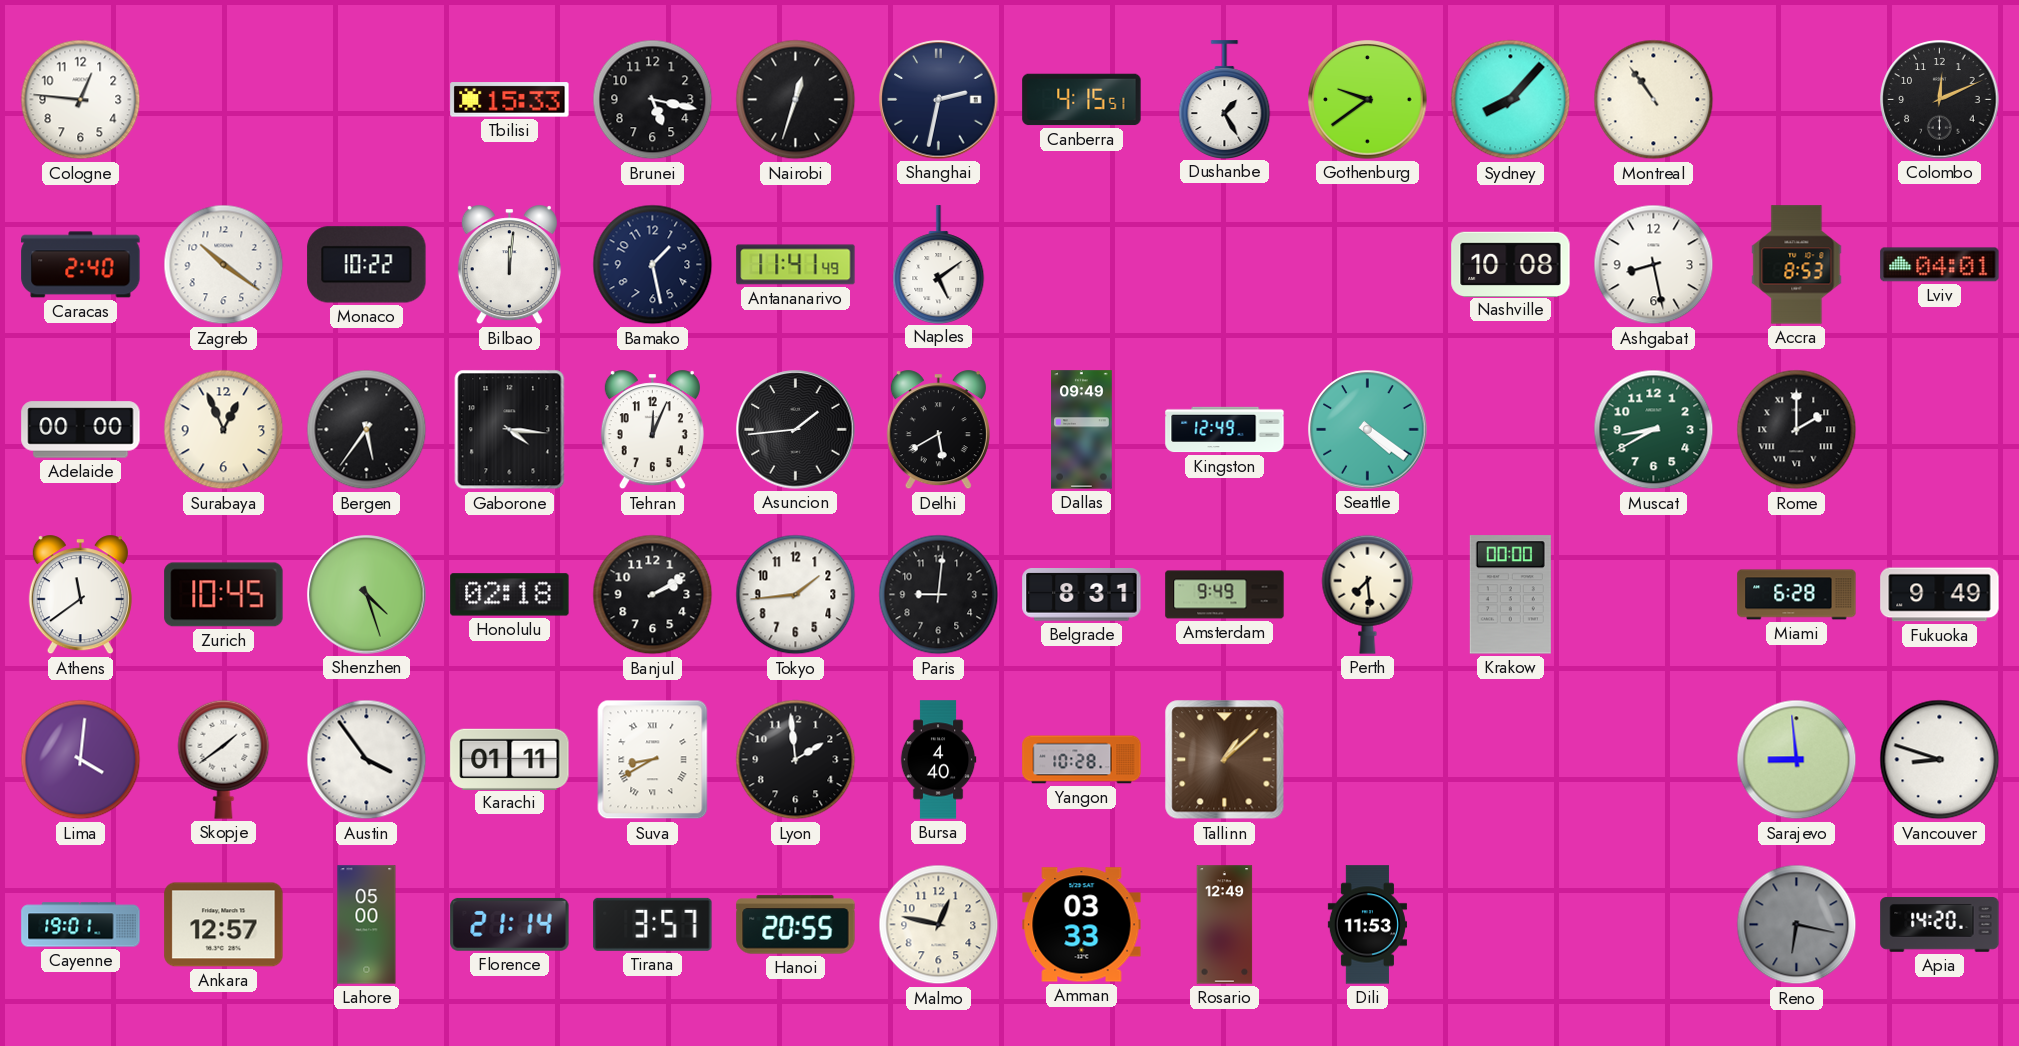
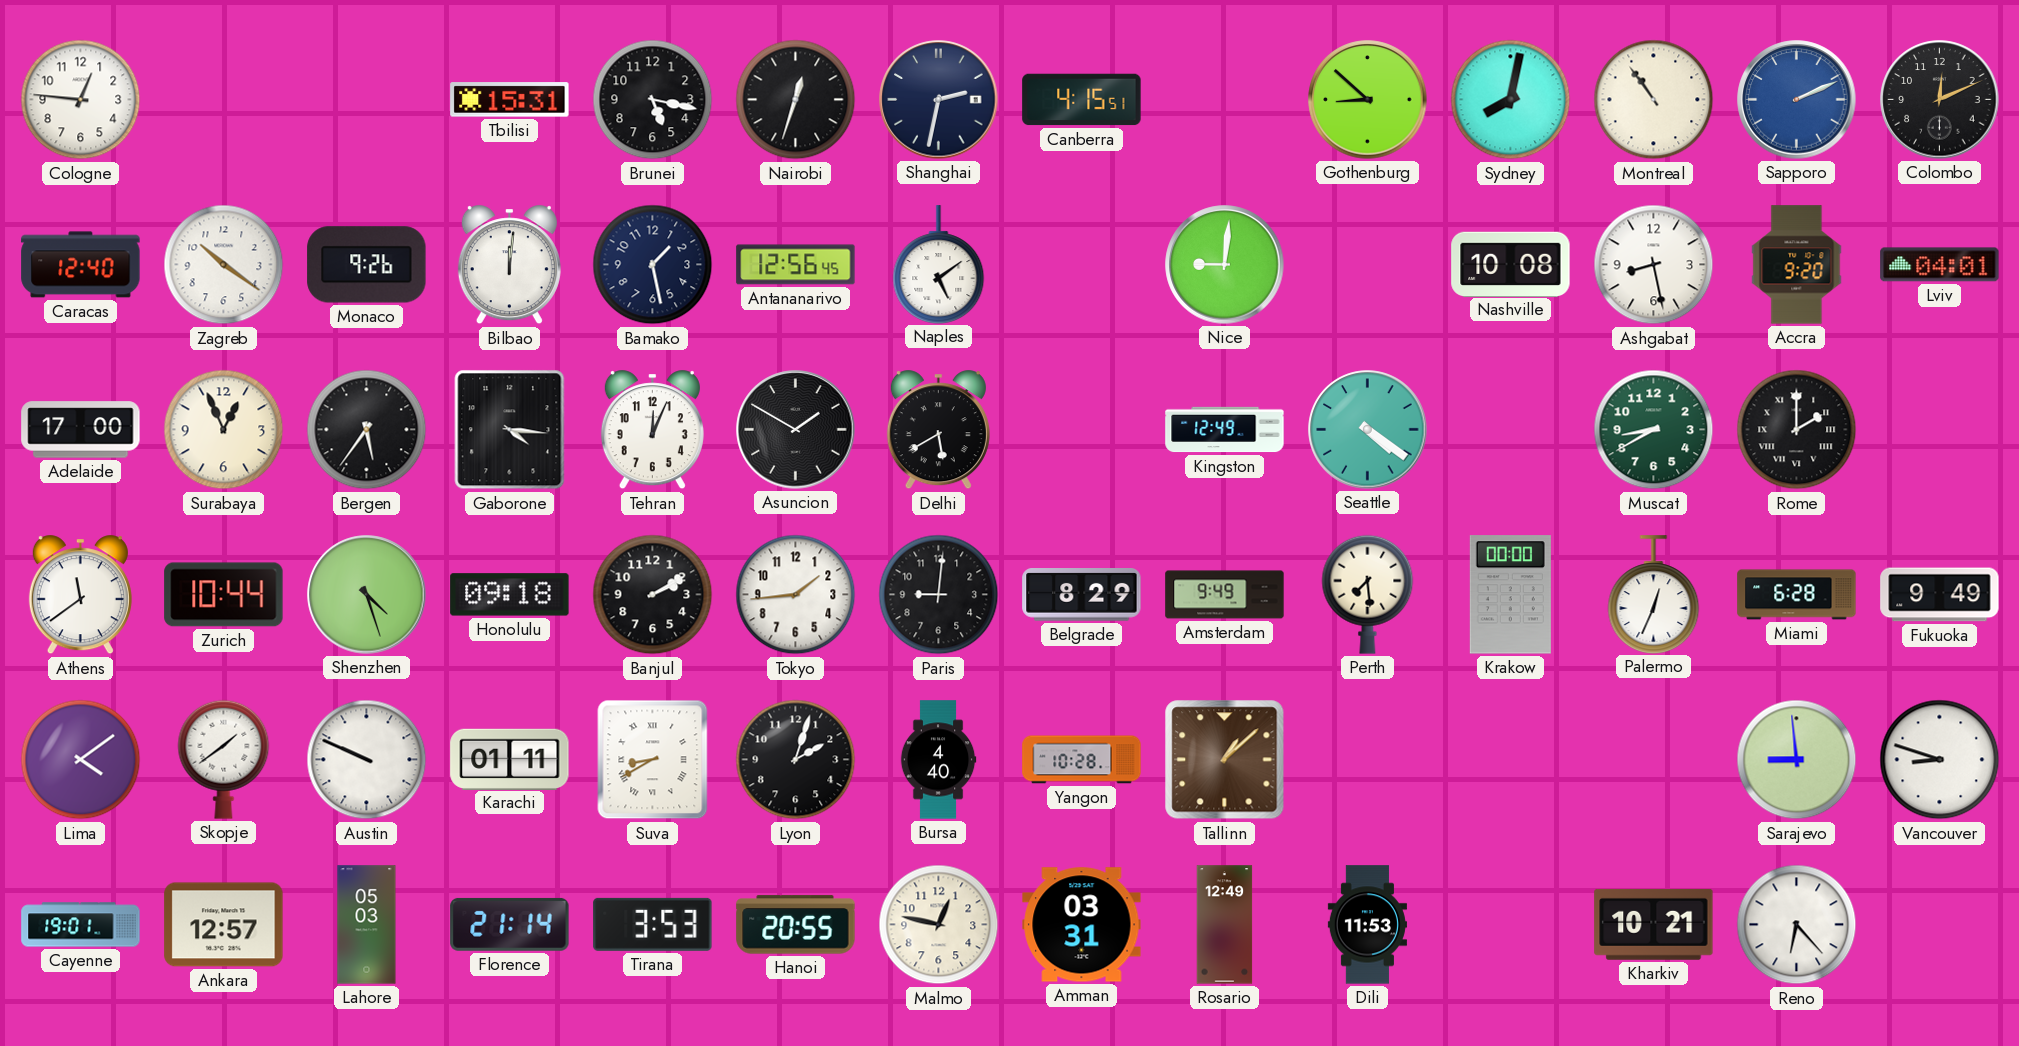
Tbilisi: 15:33 -> 15:31 (510, 100)
Dushanbe: 1:25 -> none (1225, 99)
Gothenburg: 9:39 -> 8:52 (1368, 100)
Sydney: 8:07 -> 8:02 (1511, 100)
Sapporo: none -> 2:11 (1797, 100)
Caracas: 2:40 -> 12:40 (81, 265)
Monaco: 10:22 -> 9:26 (367, 265)
Antananarivo: 11:41 -> 12:56 (796, 265)
Nice: none -> 9:01 (1225, 265)
Accra: 8:53 -> 9:20 (1797, 265)
Adelaide: 00:00 -> 17:00 (81, 430)
Asuncion: 1:44 -> 1:50 (796, 430)
Dallas: 09:49 -> none (1082, 430)
Zurich: 10:45 -> 10:44 (224, 595)
Honolulu: 02:18 -> 09:18 (510, 595)
Belgrade: 8:31 -> 8:29 (1082, 595)
Palermo: none -> 12:34 (1654, 594)
Lima: 4:01 -> 4:09 (81, 760)
Austin: 3:54 -> 9:49 (367, 760)
Lyon: 1:59 -> 2:03 (796, 760)
Lahore: 05:00 -> 05:03 (367, 925)
Tirana: 3:57 -> 3:53 (653, 924)
Amman: 03:33 -> 03:31 (1082, 925)
Kharkiv: none -> 10:21 (1654, 924)
Reno: 6:17 -> 6:23 (1797, 925)
Reno dial: grey -> white (1797, 925)
Apia: 14:20 -> none (1940, 925)
